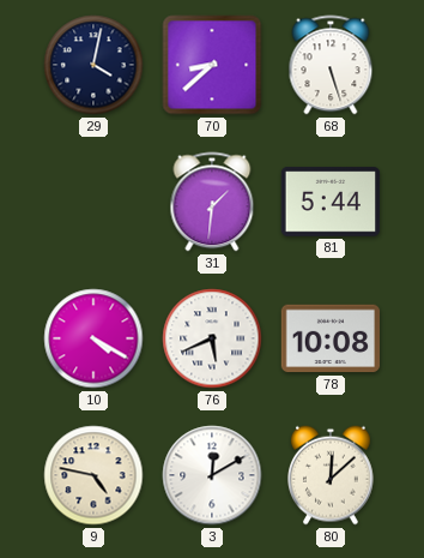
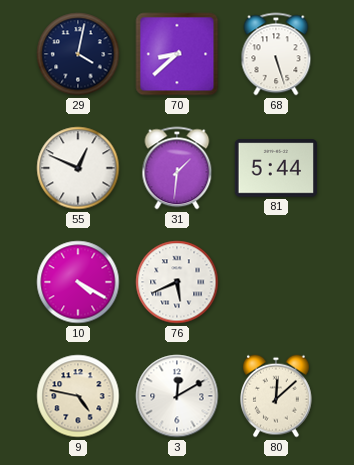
55: none -> 12:49 (78, 168)
78: 10:08 -> none (331, 338)
